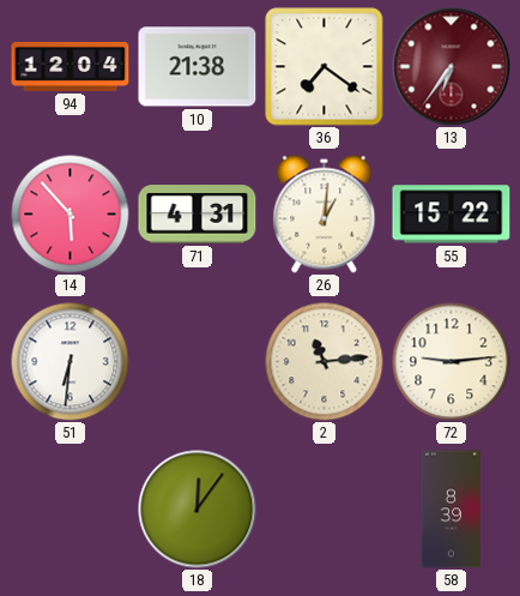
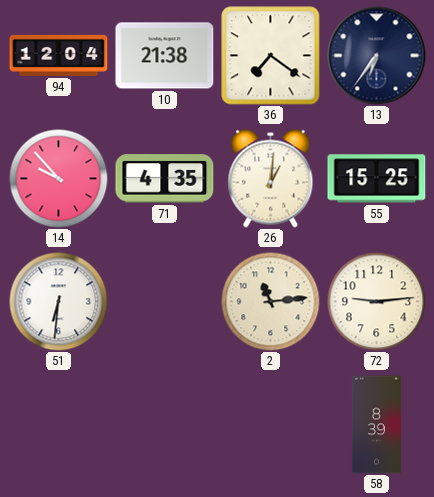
13 dial: burgundy -> navy (377, 56)
14: 5:53 -> 9:53 (59, 179)
71: 4:31 -> 4:35 (165, 179)
55: 15:22 -> 15:25 (377, 179)
18: 12:06 -> none (198, 510)
